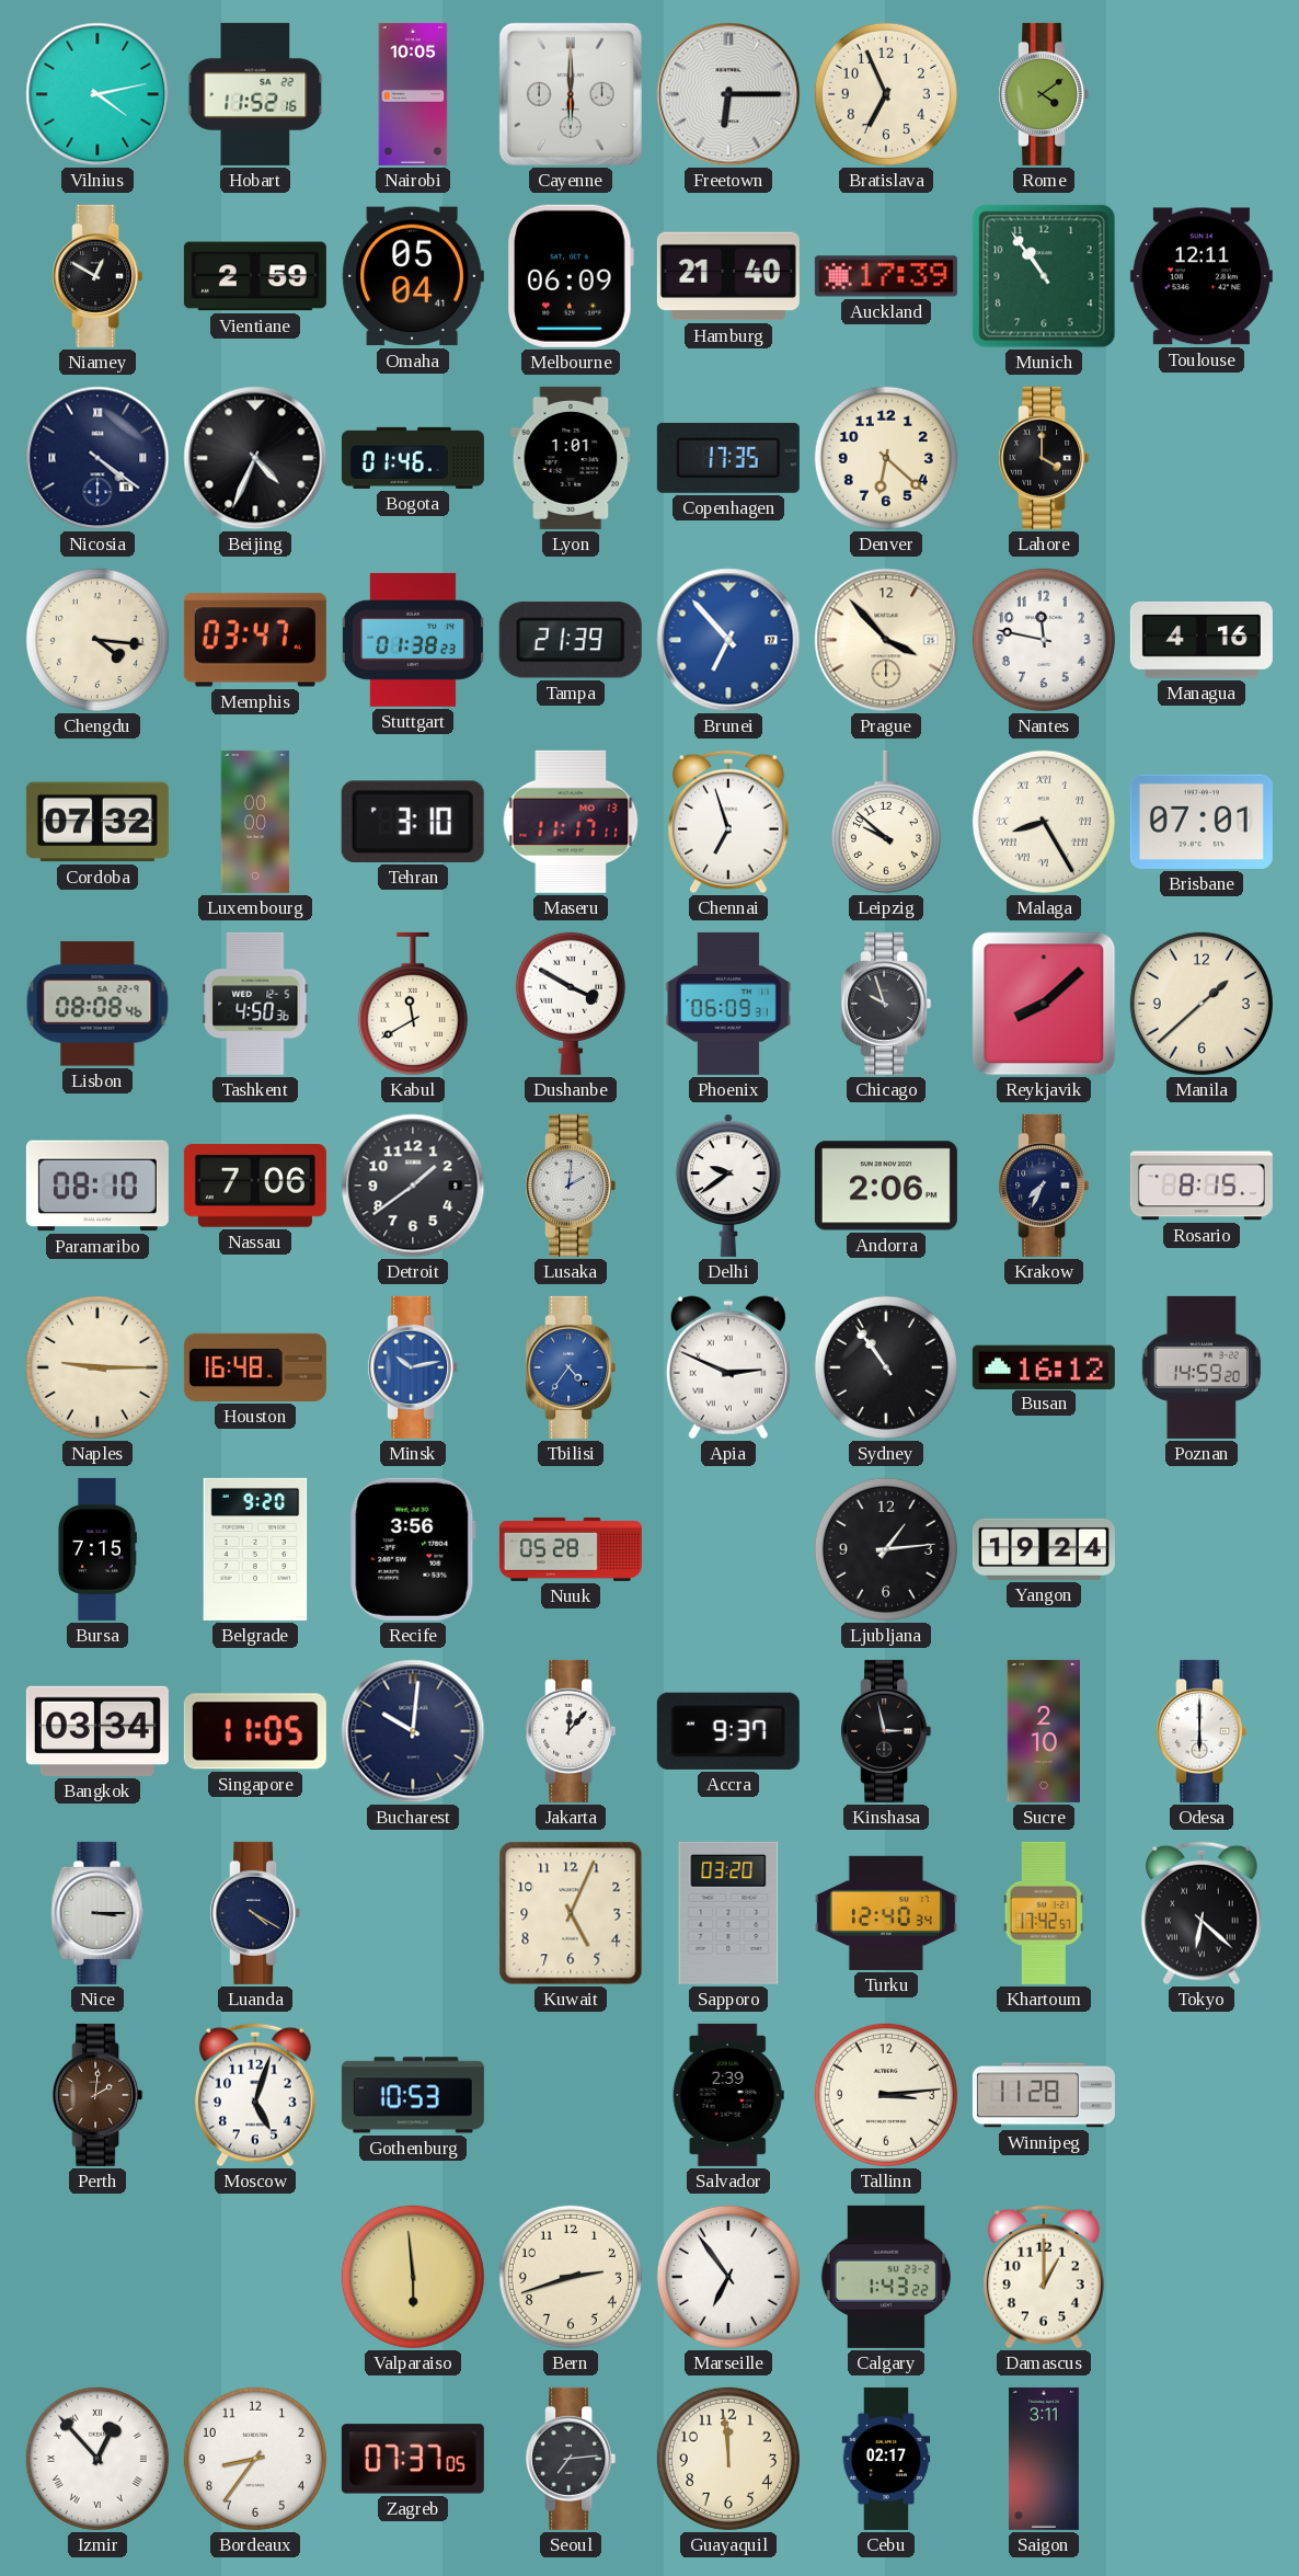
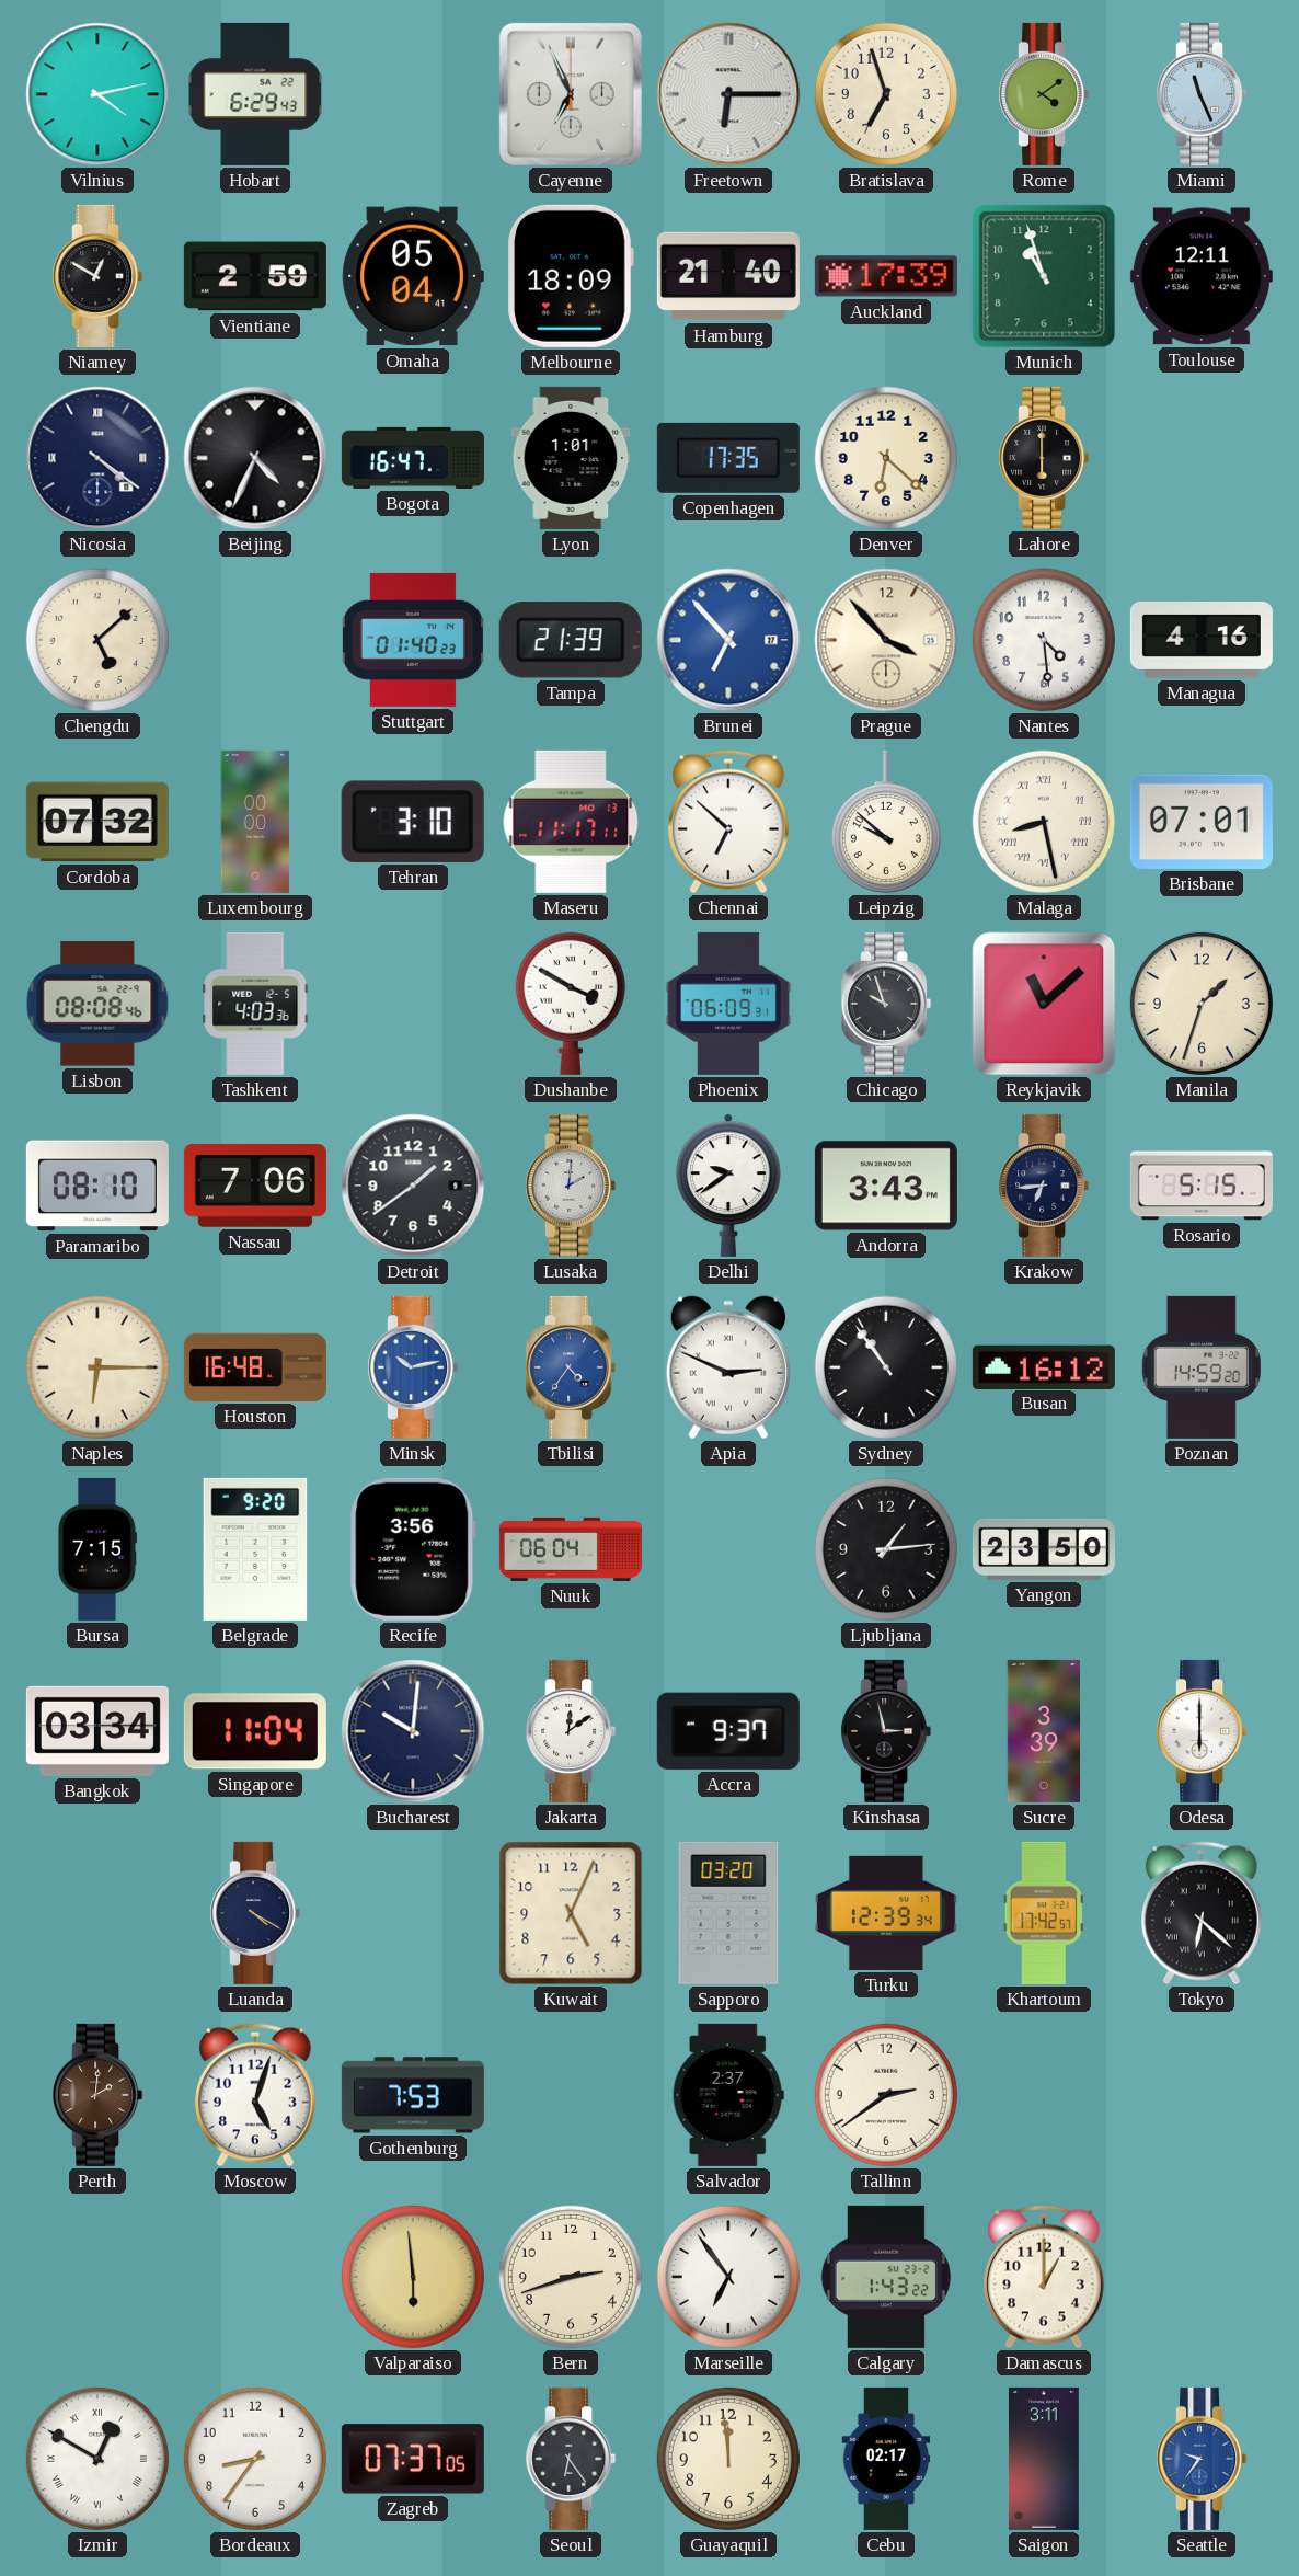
Hobart: 11:52 -> 6:29 (255, 94)
Nairobi: 10:05 -> none (413, 94)
Cayenne: 6:00 -> 6:56 (571, 94)
Bratislava: 6:56 -> 6:57 (886, 94)
Miami: none -> 11:26 (1202, 94)
Melbourne: 06:09 -> 18:09 (571, 276)
Munich: 10:54 -> 10:57 (1044, 276)
Bogota: 01:46 -> 16:47 (413, 458)
Lahore: 4:00 -> 6:00 (1044, 458)
Chengdu: 4:16 -> 5:08 (97, 640)
Memphis: 03:47 -> none (255, 640)
Stuttgart: 01:38 -> 01:40 (413, 640)
Nantes: 11:47 -> 4:29 (1044, 640)
Chennai: 6:57 -> 6:52 (729, 822)
Malaga: 8:25 -> 8:28 (1044, 822)
Tashkent: 4:50 -> 4:03 (255, 1004)
Kabul: 11:40 -> none (413, 1004)
Reykjavik: 8:08 -> 11:08 (1044, 1004)
Manila: 1:38 -> 1:33 (1202, 1004)
Andorra: 2:06 -> 3:43 (886, 1186)
Krakow: 7:34 -> 6:44 (1044, 1186)
Rosario: 8:15 -> 5:15 (1202, 1186)
Naples: 9:15 -> 6:15 (97, 1367)
Nuuk: 05:28 -> 06:04 (571, 1549)
Yangon: 19:24 -> 23:50 (1044, 1549)
Singapore: 11:05 -> 11:04 (255, 1731)
Jakarta: 12:07 -> 12:09 (571, 1731)
Sucre: 2:10 -> 3:39 (1043, 1731)
Nice: 3:15 -> none (97, 1913)
Turku: 12:40 -> 12:39 (886, 1913)
Gothenburg: 10:53 -> 7:53 (413, 2095)
Salvador: 2:39 -> 2:37 (728, 2095)
Tallinn: 3:14 -> 2:39 (886, 2095)
Winnipeg: 11:28 -> none (1044, 2095)
Izmir: 12:53 -> 12:50 (97, 2459)
Seoul: 7:14 -> 6:24 (571, 2459)
Seattle: none -> 9:36 (1202, 2459)
